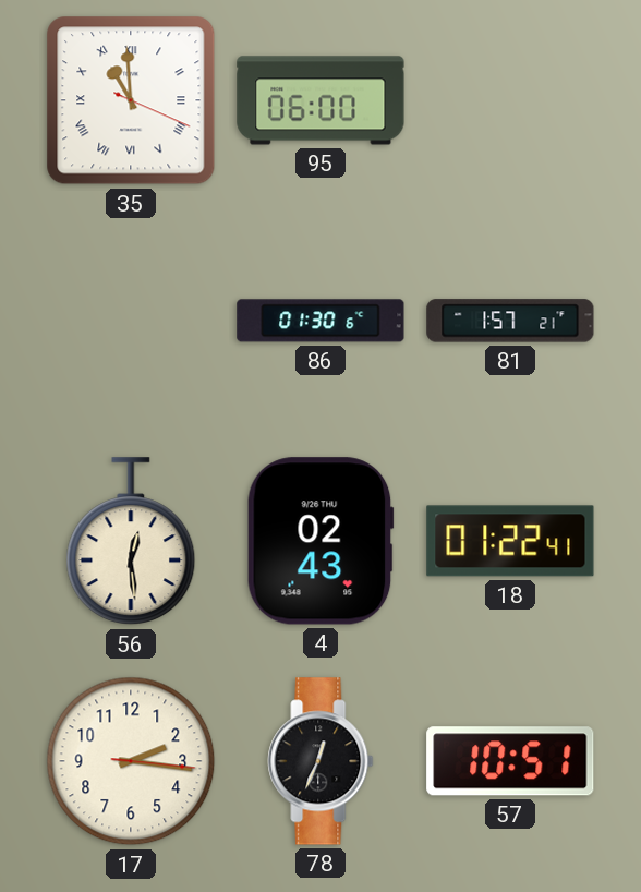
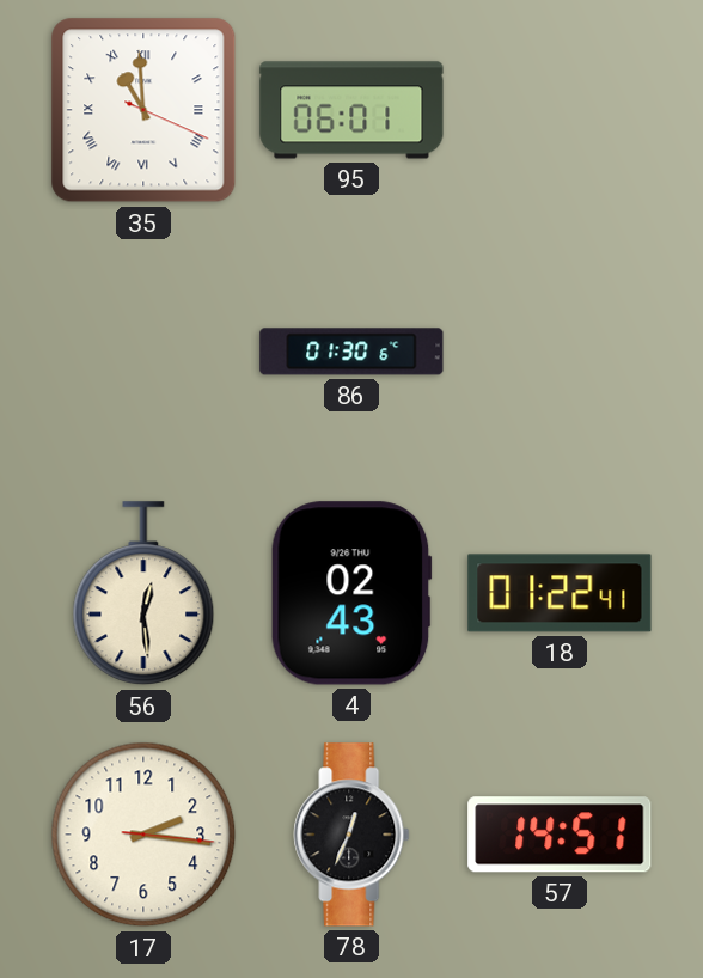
95: 06:00 -> 06:01 (351, 110)
81: 1:57 -> none (510, 321)
57: 10:51 -> 14:51 (560, 835)
